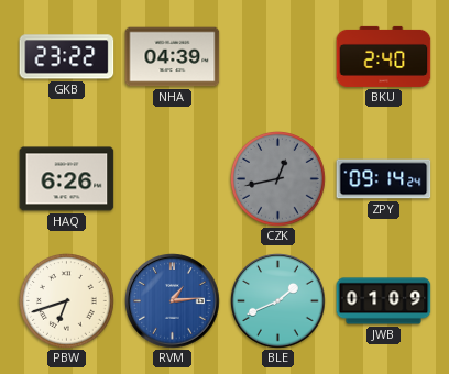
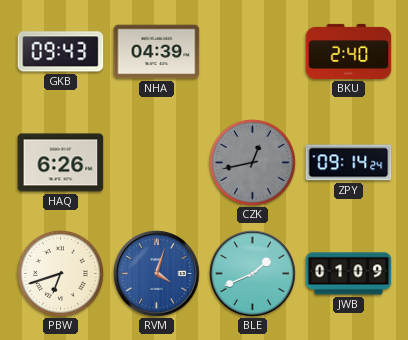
GKB: 23:22 -> 09:43 (61, 52)
RVM: 1:14 -> 4:03 (157, 274)
